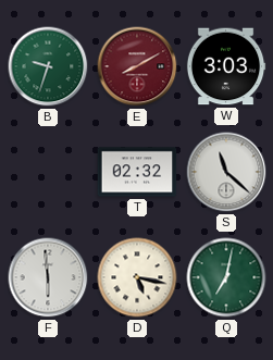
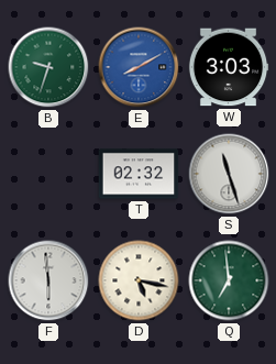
E dial: burgundy -> blue (139, 67)
S: 11:22 -> 11:27 (229, 174)
Q: 7:02 -> 6:59 (229, 280)
